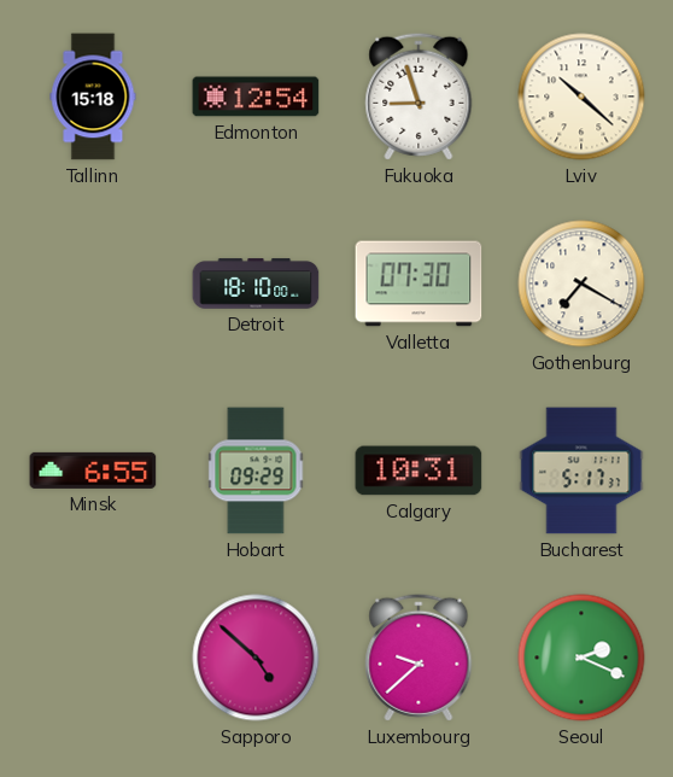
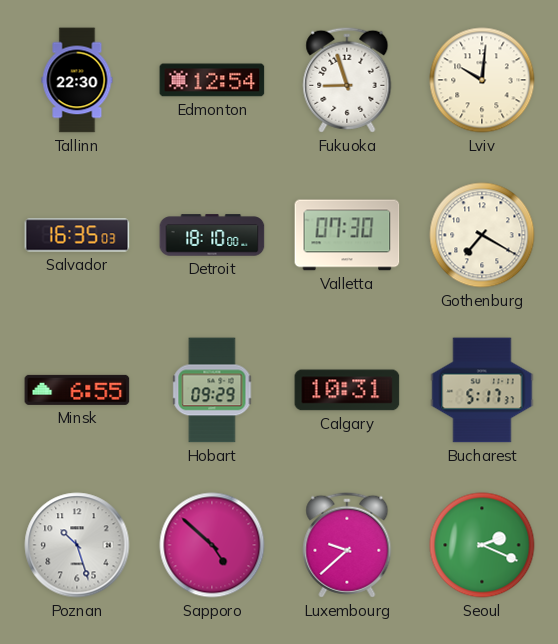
Tallinn: 15:18 -> 22:30 (77, 80)
Lviv: 10:22 -> 10:01 (482, 80)
Salvador: none -> 16:35 (77, 235)
Poznan: none -> 10:27 (77, 545)
